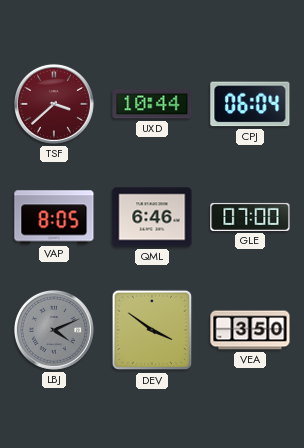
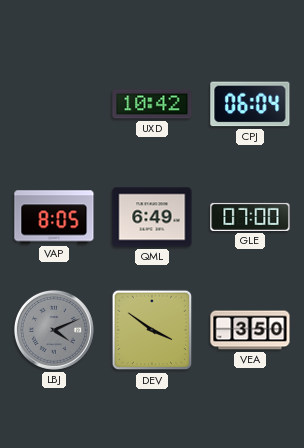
TSF: 3:38 -> none (54, 104)
UXD: 10:44 -> 10:42 (152, 104)
QML: 6:46 -> 6:49 (152, 217)
